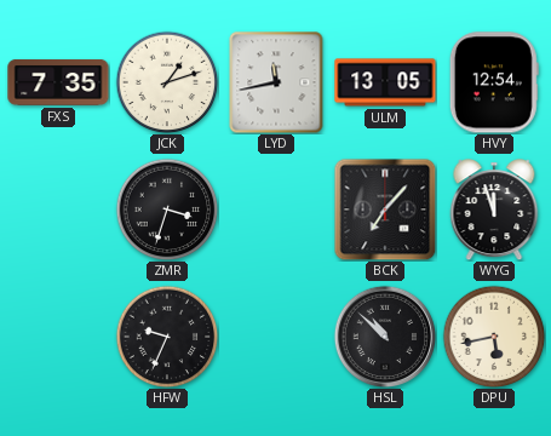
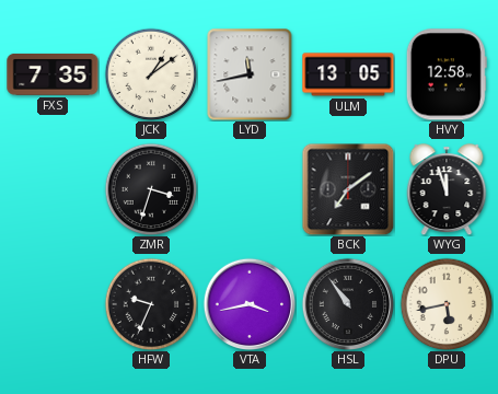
JCK: 1:12 -> 1:09 (151, 74)
HVY: 12:54 -> 12:58 (447, 74)
BCK: 7:07 -> 7:09 (348, 189)
VTA: none -> 3:43 (250, 304)
HSL: 10:52 -> 10:54 (348, 304)
